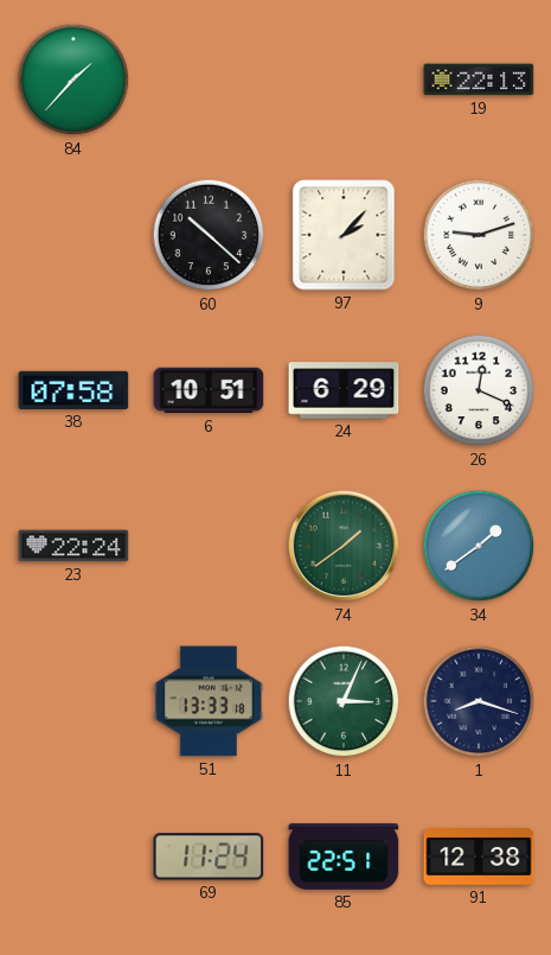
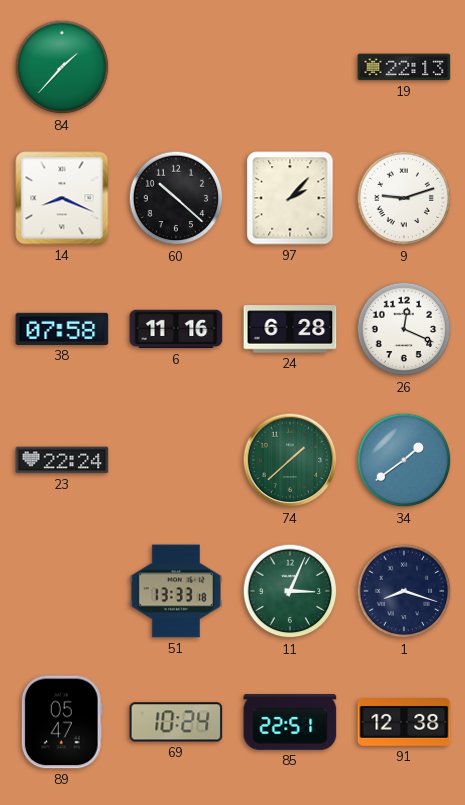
14: none -> 8:19 (62, 198)
6: 10:51 -> 11:16 (176, 329)
24: 6:29 -> 6:28 (290, 329)
74: 1:39 -> 1:38 (290, 460)
89: none -> 05:47 (62, 722)
69: 11:24 -> 10:24 (176, 722)
